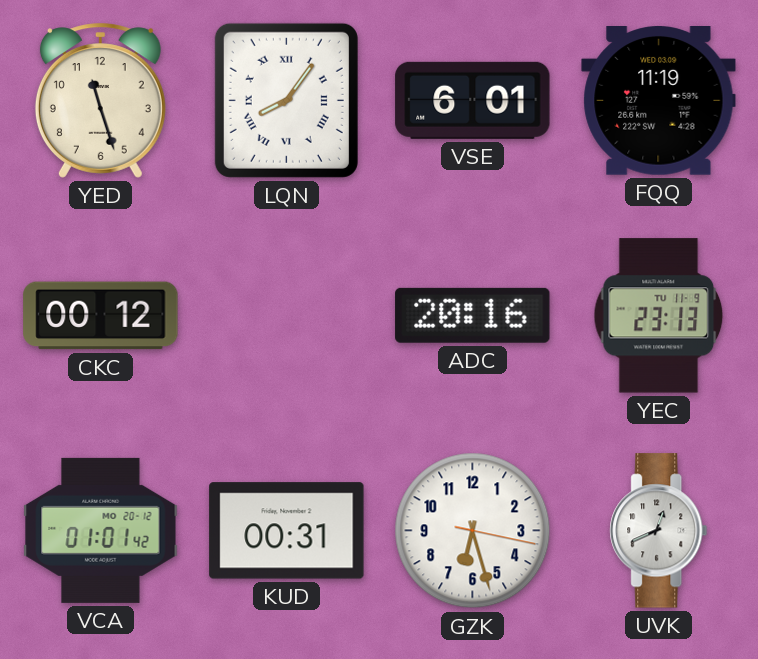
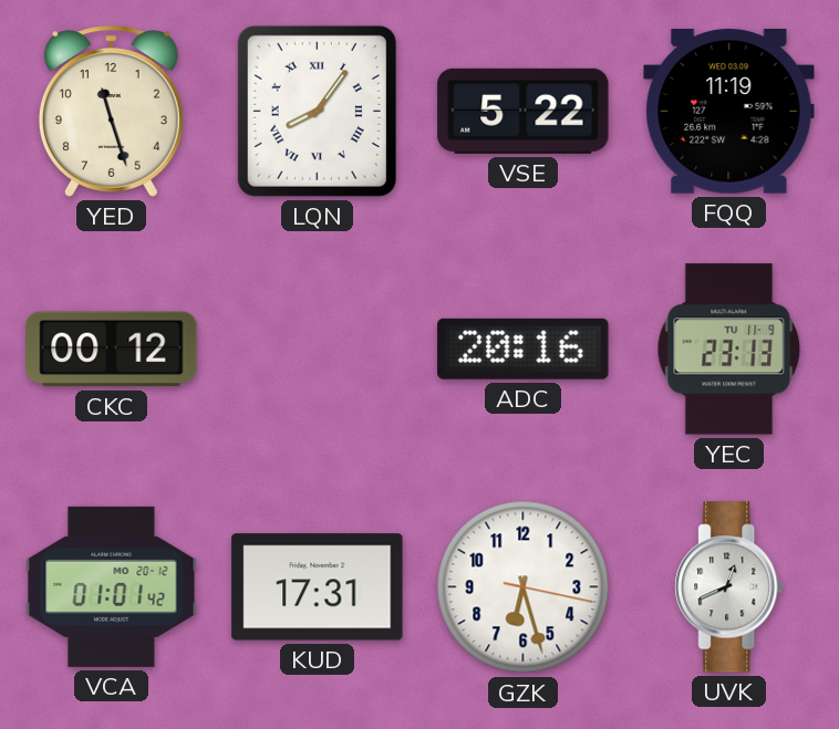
VSE: 6:01 -> 5:22 (524, 111)
KUD: 00:31 -> 17:31 (318, 587)
